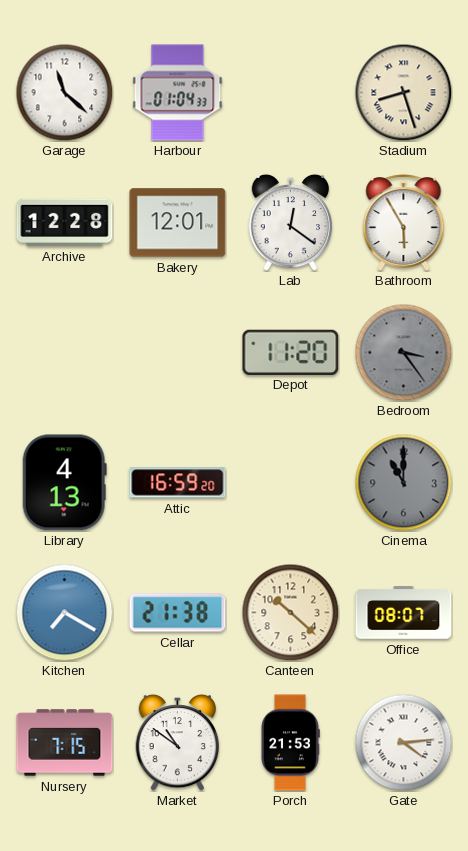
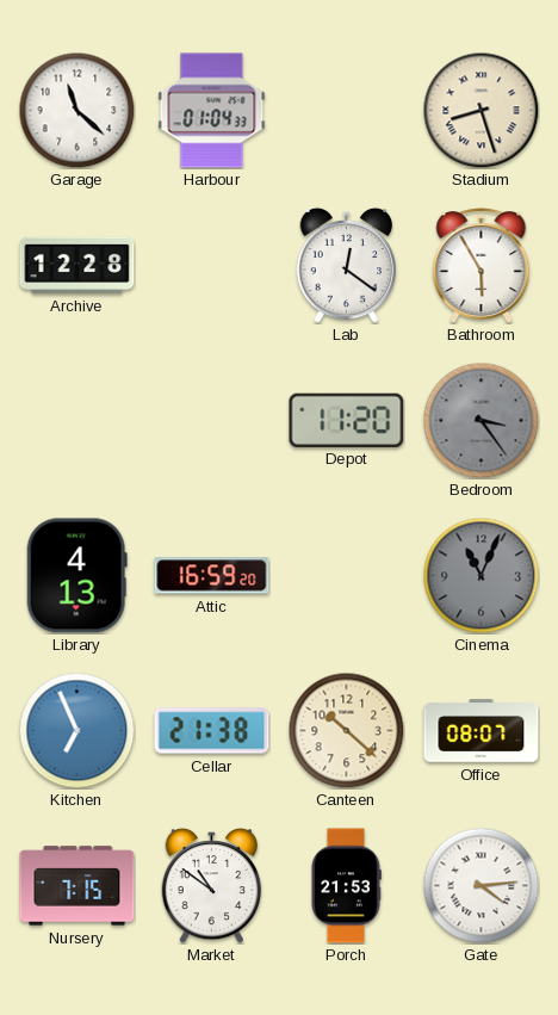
Bakery: 12:01 -> none (178, 223)
Cinema: 11:00 -> 11:04 (480, 575)
Kitchen: 7:20 -> 6:56 (76, 730)
